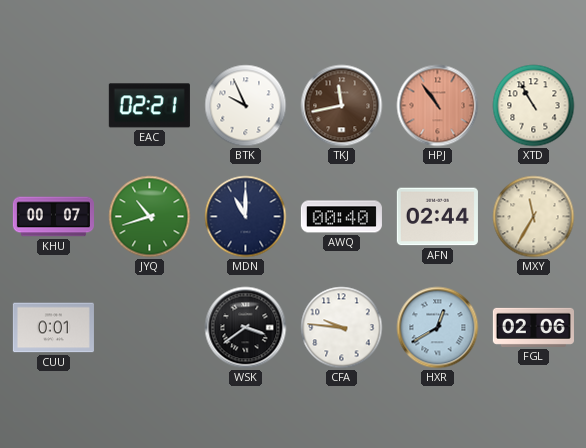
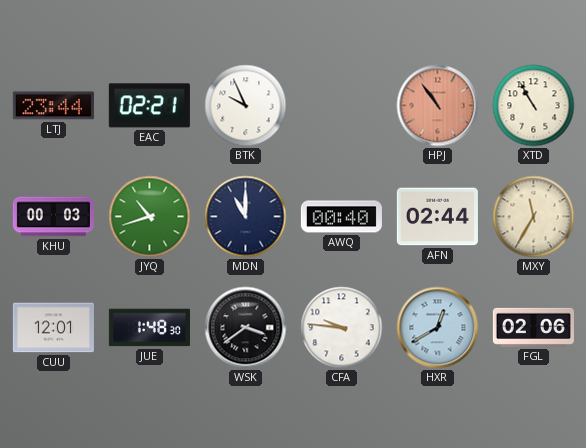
LTJ: none -> 23:44 (53, 106)
TKJ: 11:43 -> none (342, 106)
KHU: 00:07 -> 00:03 (53, 217)
CUU: 0:01 -> 12:01 (53, 328)
JUE: none -> 1:48 (149, 328)
